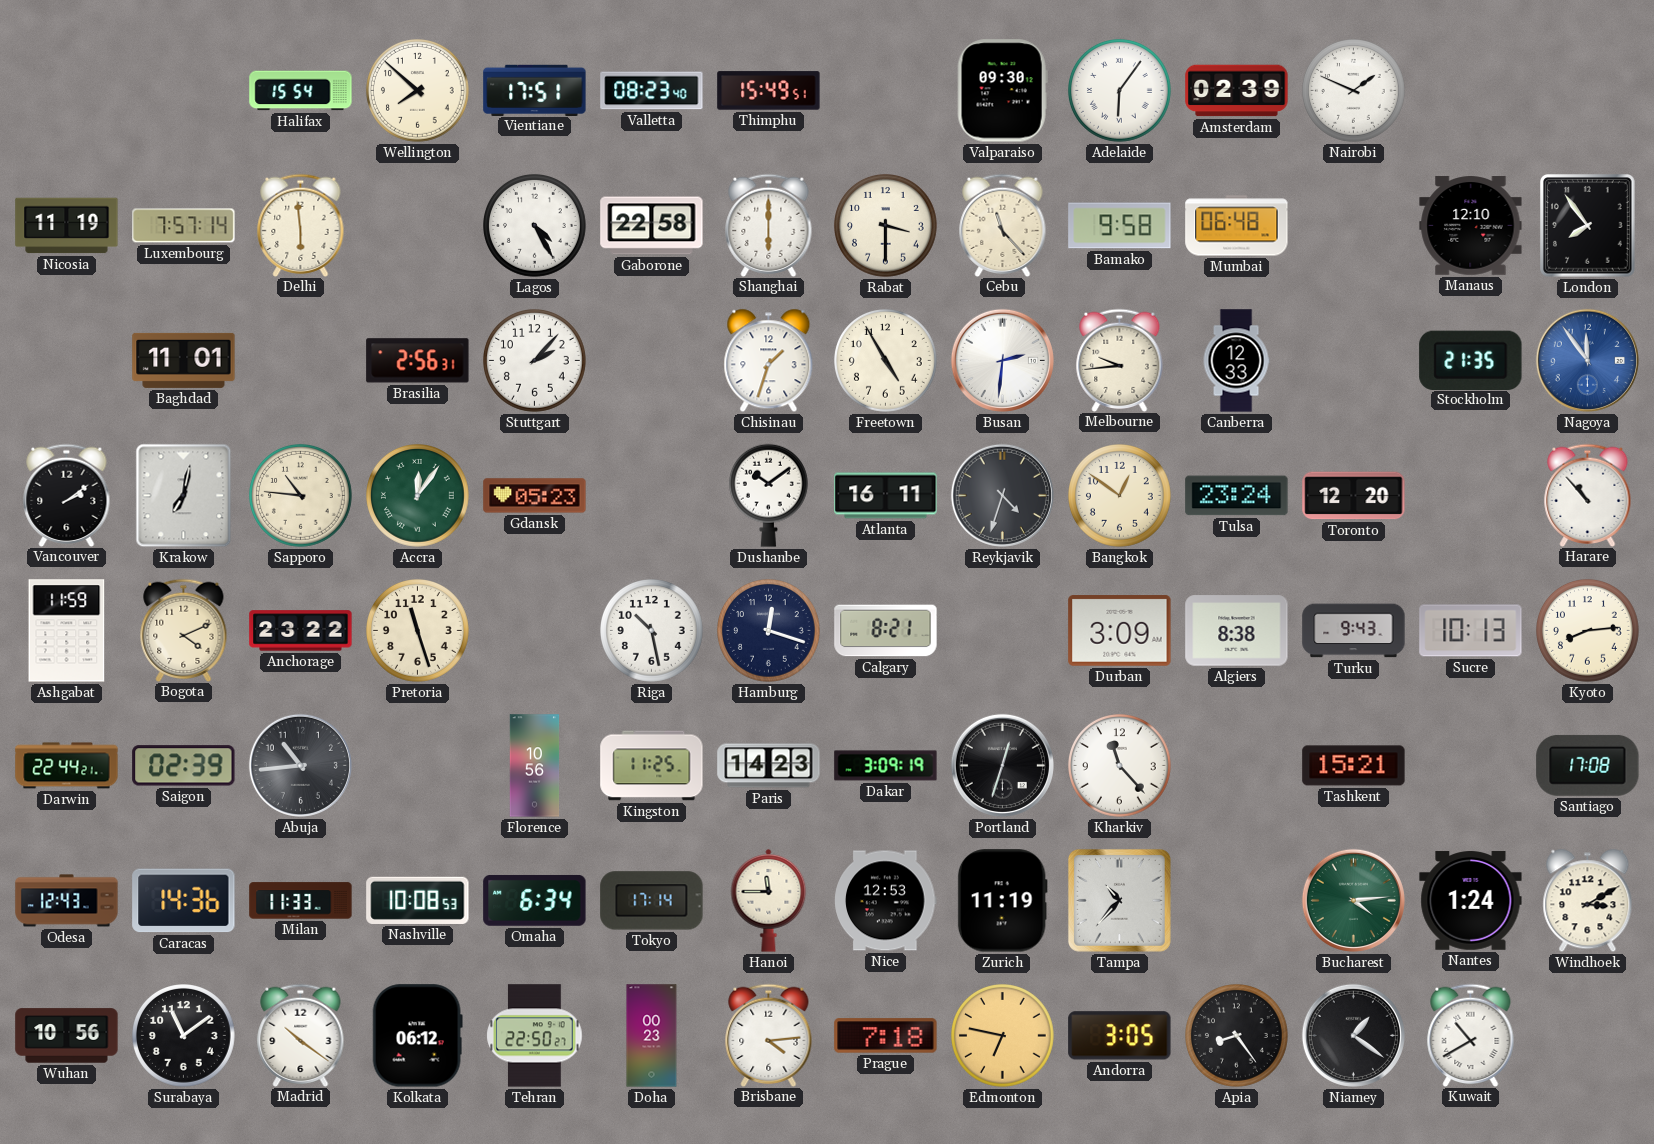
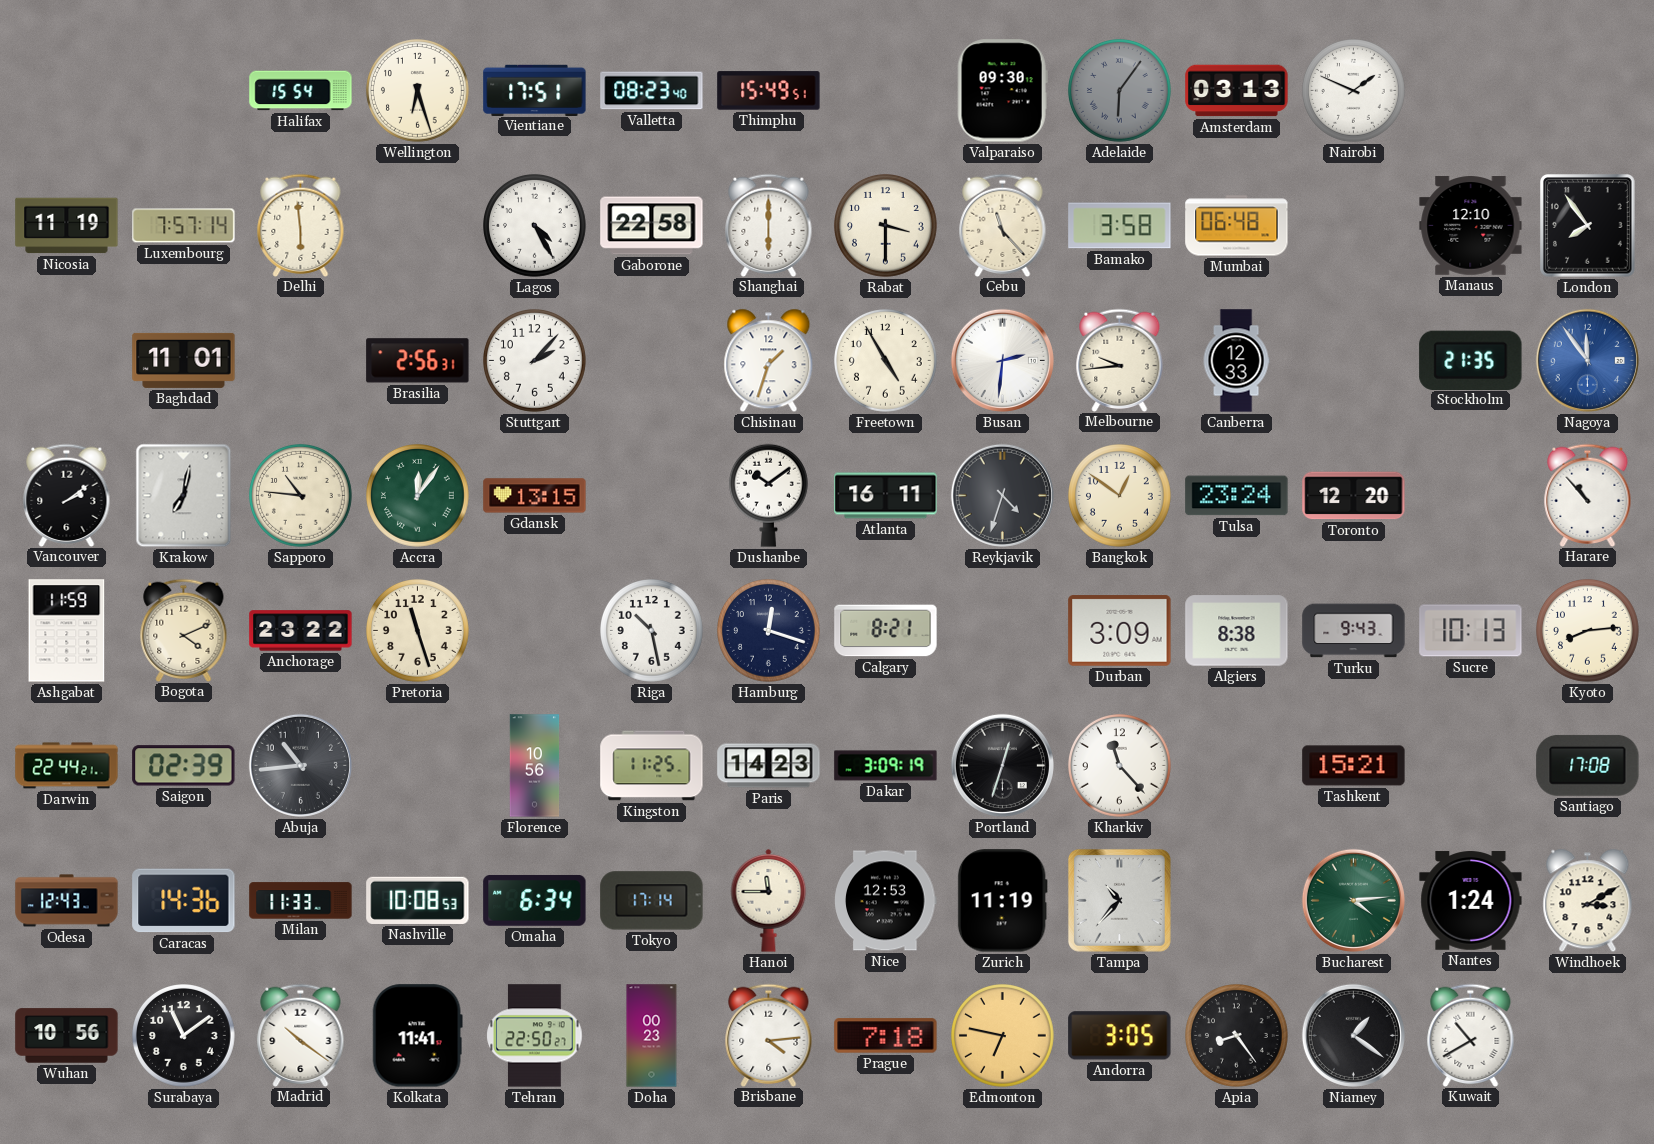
Wellington: 7:52 -> 6:27 (418, 91)
Adelaide dial: white -> grey (1120, 91)
Amsterdam: 02:39 -> 03:13 (1237, 91)
Bamako: 9:58 -> 3:58 (1120, 226)
Gdansk: 05:23 -> 13:15 (535, 496)
Kolkata: 06:12 -> 11:41 (417, 1036)
